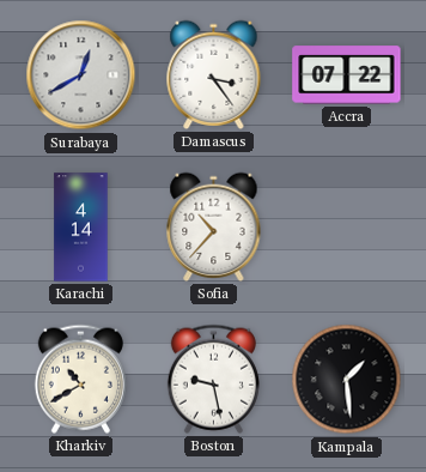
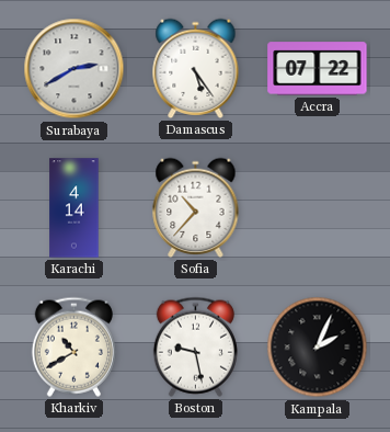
Surabaya: 12:40 -> 2:40 (74, 69)
Damascus: 3:24 -> 5:24 (196, 68)
Kampala: 1:29 -> 2:04 (318, 348)
